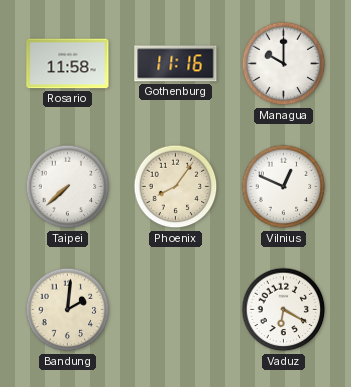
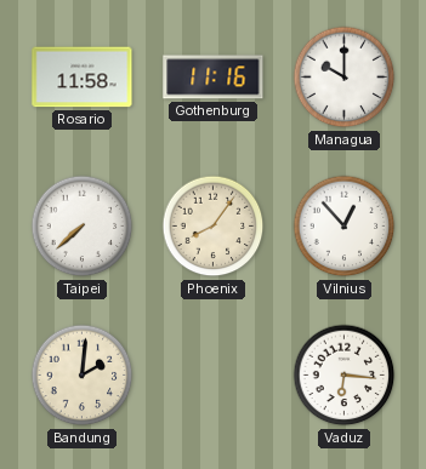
Vilnius: 12:49 -> 12:53 (345, 227)
Vaduz: 6:20 -> 6:16 (345, 376)
